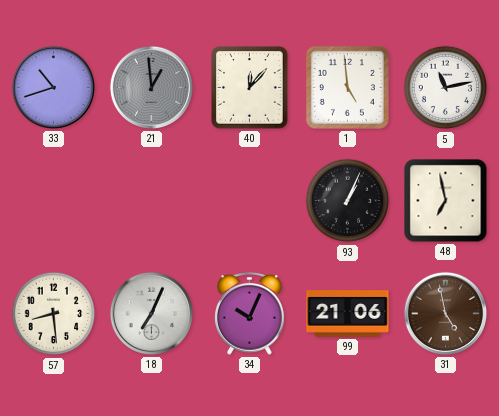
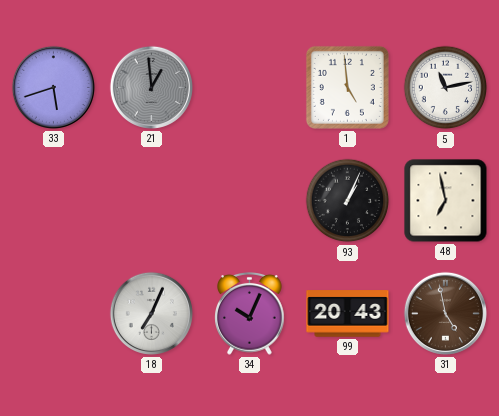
33: 10:42 -> 5:42 (53, 87)
40: 12:07 -> none (250, 88)
57: 8:29 -> none (54, 314)
99: 21:06 -> 20:43 (348, 314)
